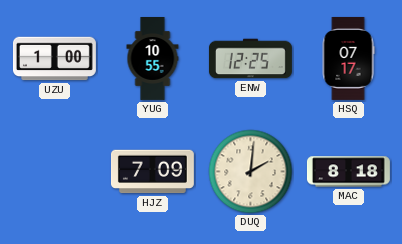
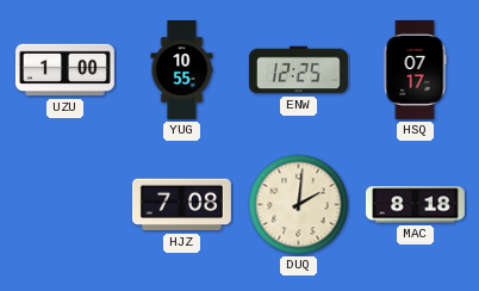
HJZ: 7:09 -> 7:08 (181, 205)
